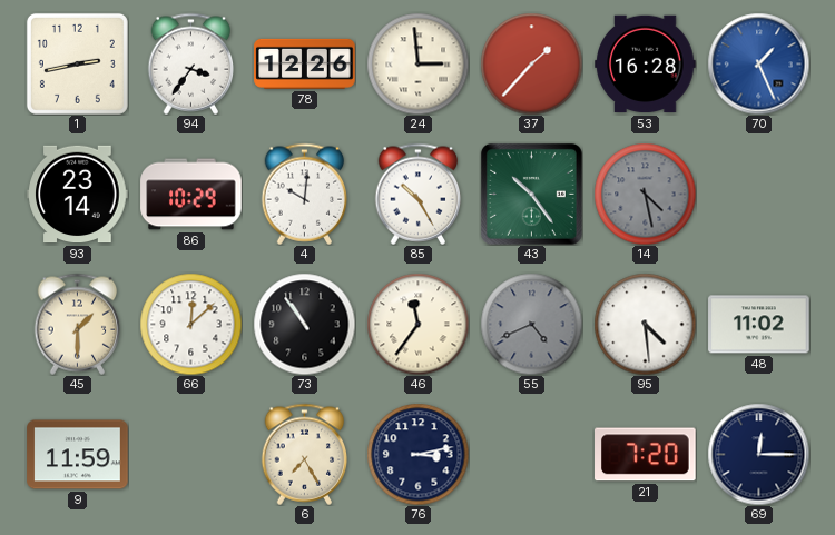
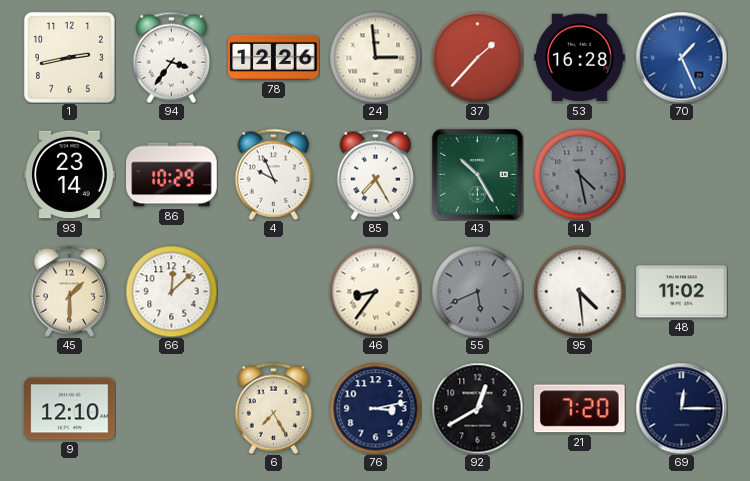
4: 10:01 -> 9:56 (274, 174)
85: 10:25 -> 7:25 (376, 174)
43: 10:24 -> 10:25 (477, 174)
73: 10:54 -> none (304, 324)
46: 11:36 -> 8:36 (375, 291)
55: 4:41 -> 5:41 (477, 291)
9: 11:59 -> 12:10 (70, 409)
92: none -> 12:40 (477, 408)
